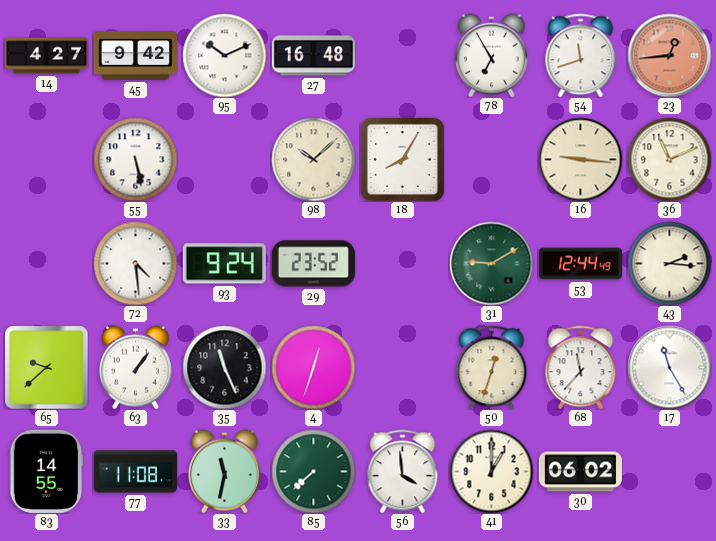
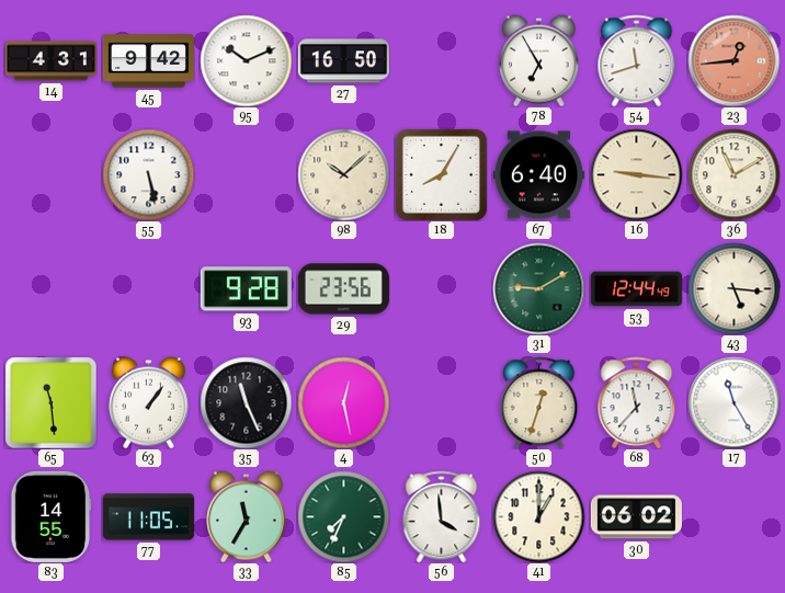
14: 4:27 -> 4:31 (50, 61)
27: 16:48 -> 16:50 (343, 61)
67: none -> 6:40 (538, 175)
36: 11:11 -> 11:10 (733, 174)
72: 4:29 -> none (135, 263)
93: 9:24 -> 9:28 (246, 289)
29: 23:52 -> 23:56 (343, 289)
43: 2:16 -> 5:16 (733, 288)
65: 9:38 -> 11:29 (50, 402)
4: 12:33 -> 12:28 (343, 402)
77: 11:08 -> 11:05 (148, 517)
33: 11:32 -> 11:35 (246, 516)
85: 7:38 -> 7:34 (343, 516)
